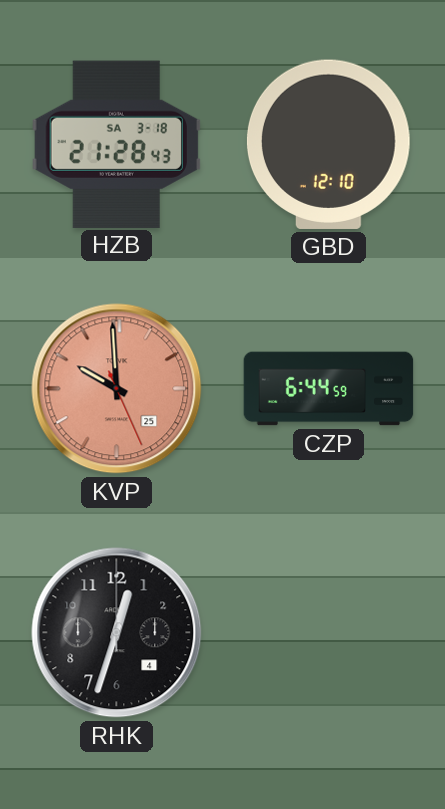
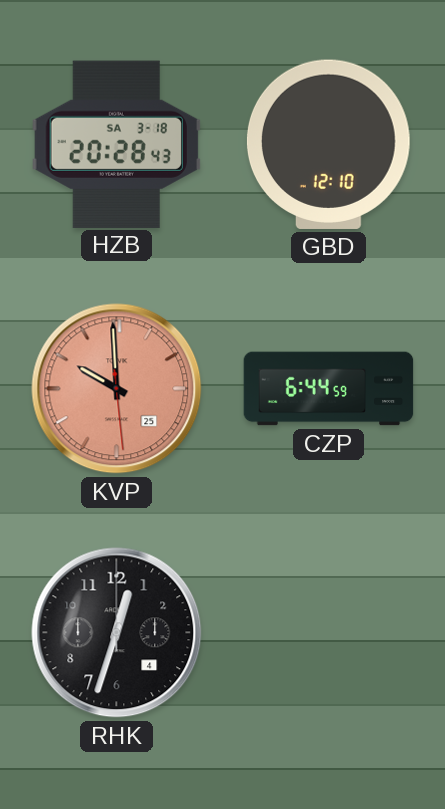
HZB: 21:28 -> 20:28 (116, 144)
KVP: 9:59:26 -> 9:59:29 (117, 389)
